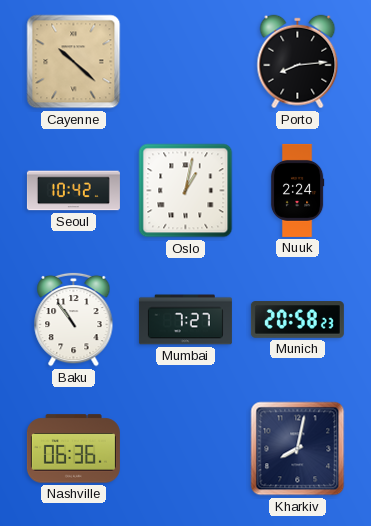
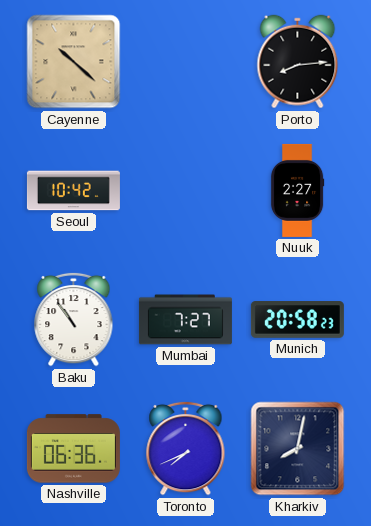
Oslo: 1:02 -> none (186, 191)
Nuuk: 2:24 -> 2:27 (297, 190)
Toronto: none -> 7:41 (186, 448)
